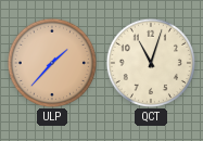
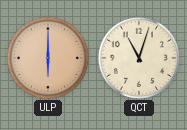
ULP: 1:37 -> 6:00 (47, 57)
